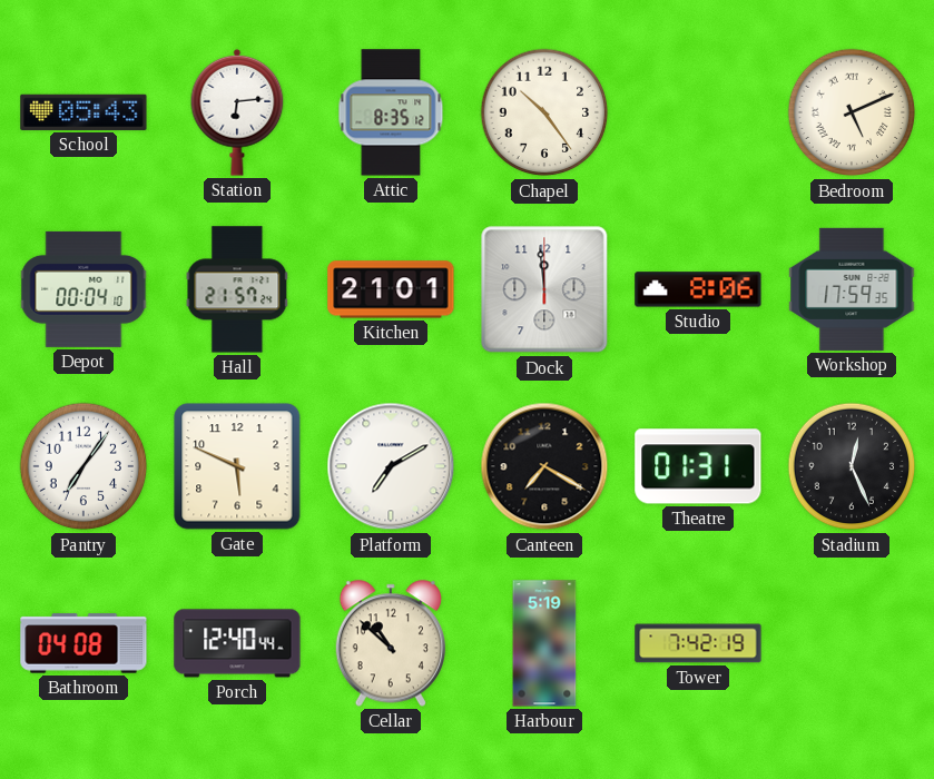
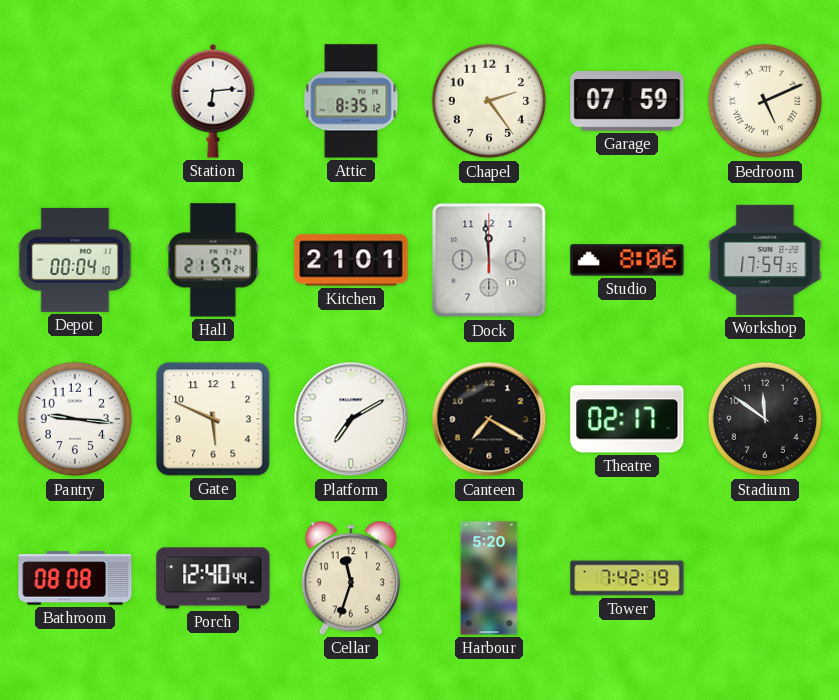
School: 05:43 -> none (83, 112)
Chapel: 10:24 -> 2:24 (489, 101)
Garage: none -> 07:59 (627, 101)
Pantry: 7:06 -> 9:16 (75, 419)
Theatre: 01:31 -> 02:17 (627, 419)
Stadium: 12:26 -> 11:51 (765, 419)
Bathroom: 04:08 -> 08:08 (75, 578)
Cellar: 10:52 -> 11:33 (351, 578)
Harbour: 5:19 -> 5:20 (489, 578)
